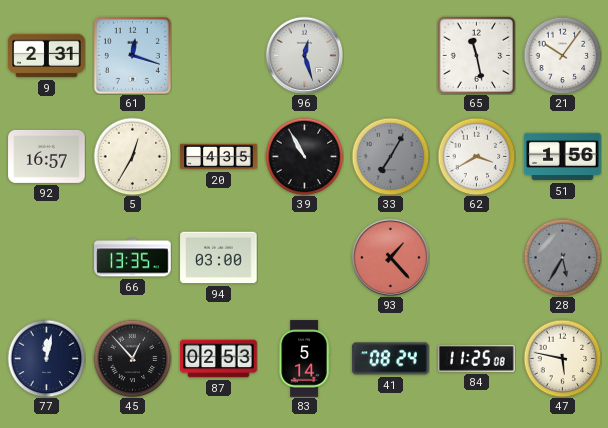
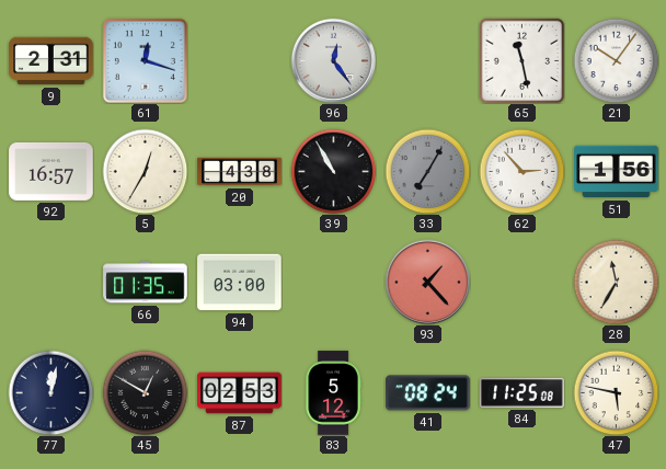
96: 12:27 -> 12:24 (333, 60)
20: 4:35 -> 4:38 (240, 172)
62: 3:40 -> 2:53 (521, 171)
66: 13:35 -> 01:35 (146, 283)
28: 5:35 -> 11:35 (616, 282)
28 dial: grey -> cream (616, 282)
45: 12:53 -> 12:50 (145, 392)
83: 5:14 -> 5:12 (333, 393)
